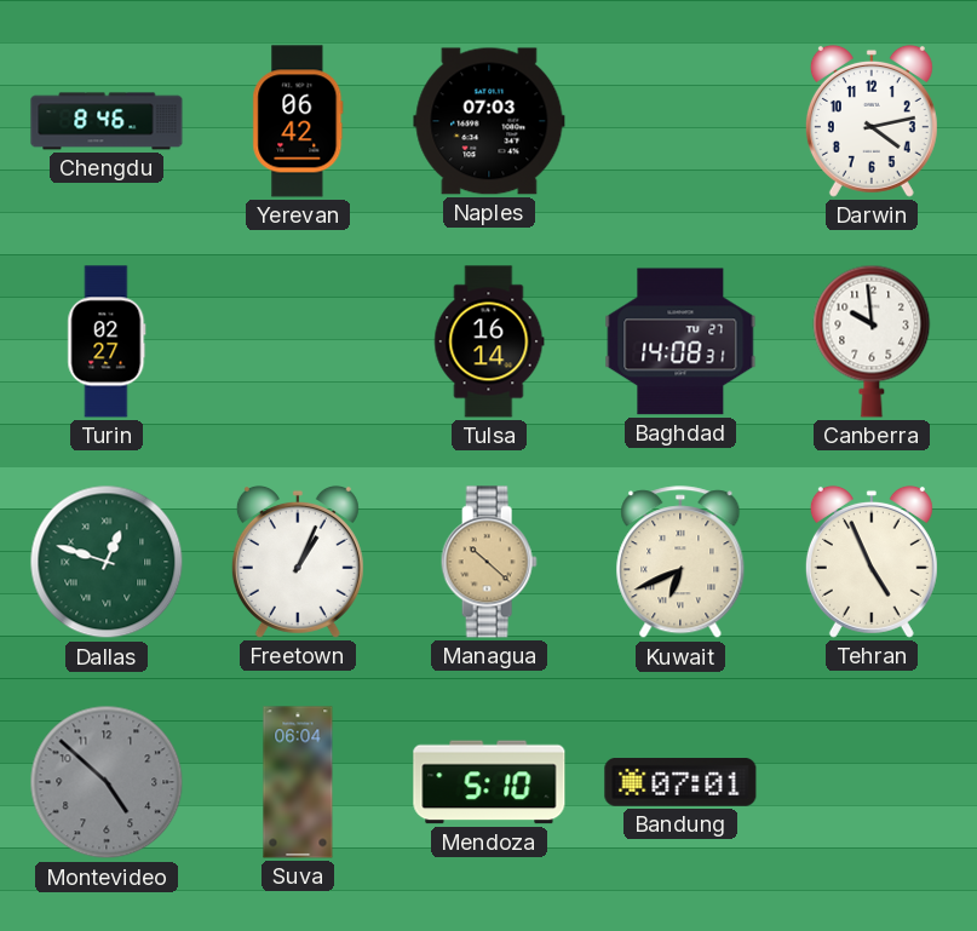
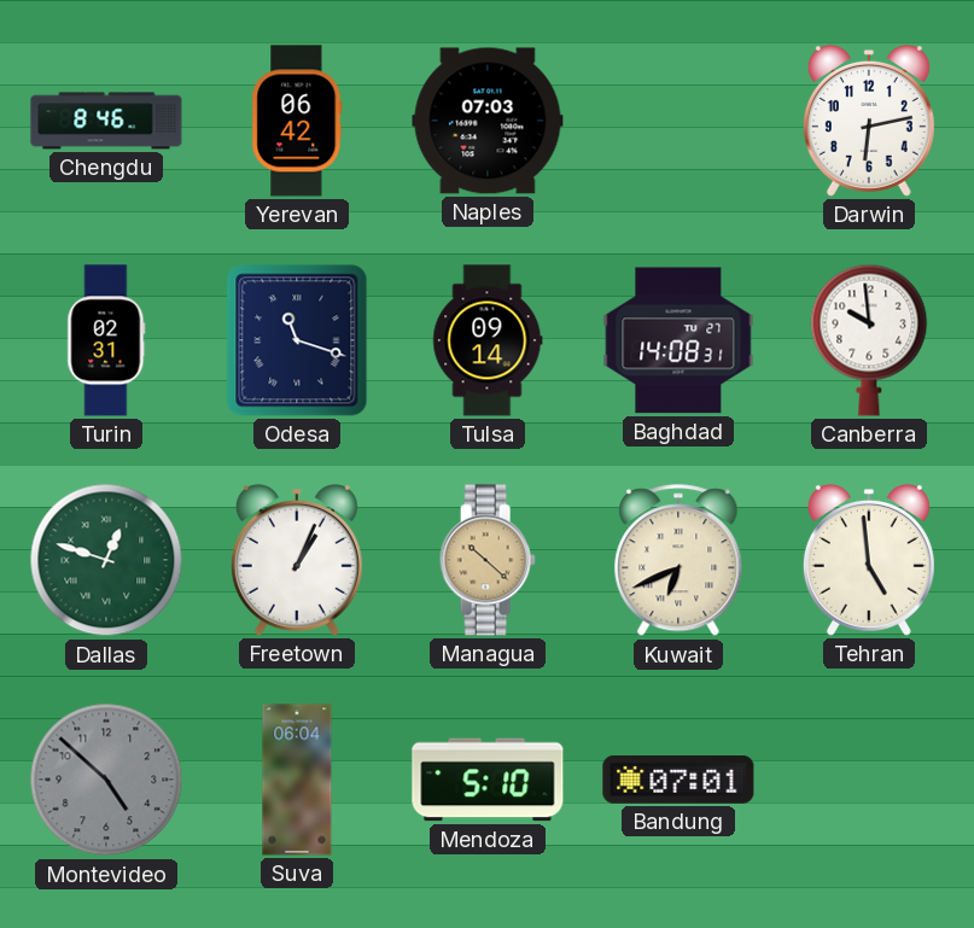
Darwin: 4:13 -> 6:13 (869, 121)
Turin: 02:27 -> 02:31 (106, 340)
Odesa: none -> 11:18 (297, 340)
Tulsa: 16:14 -> 09:14 (488, 340)
Tehran: 4:56 -> 4:59 (869, 560)
